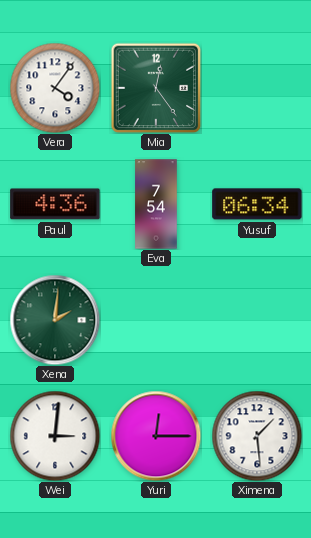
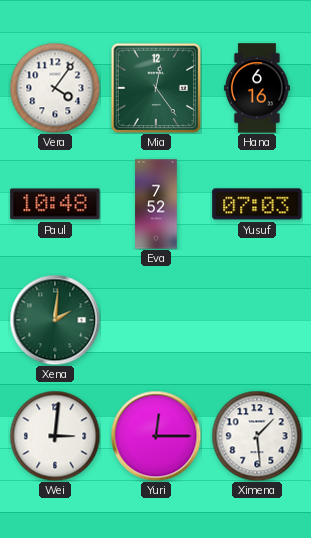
Hana: none -> 6:16 (257, 88)
Paul: 4:36 -> 10:48 (55, 204)
Eva: 7:54 -> 7:52 (156, 204)
Yusuf: 06:34 -> 07:03 (257, 204)
